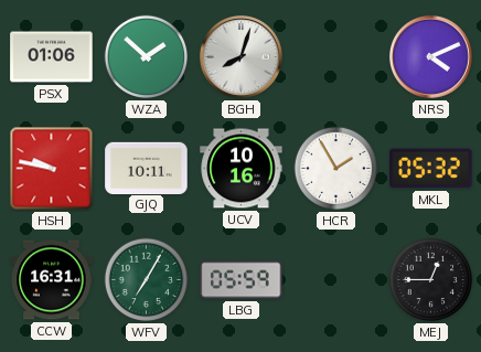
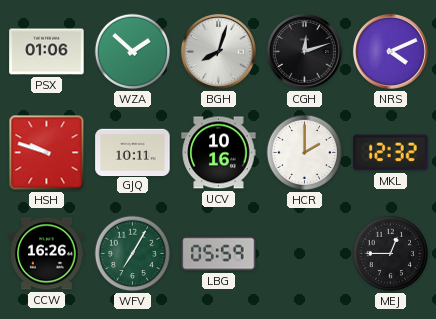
CGH: none -> 12:12 (304, 51)
HSH: 9:47 -> 9:48 (47, 153)
HCR: 1:55 -> 2:00 (305, 153)
MKL: 05:32 -> 12:32 (391, 153)
CCW: 16:31 -> 16:26 (47, 254)
